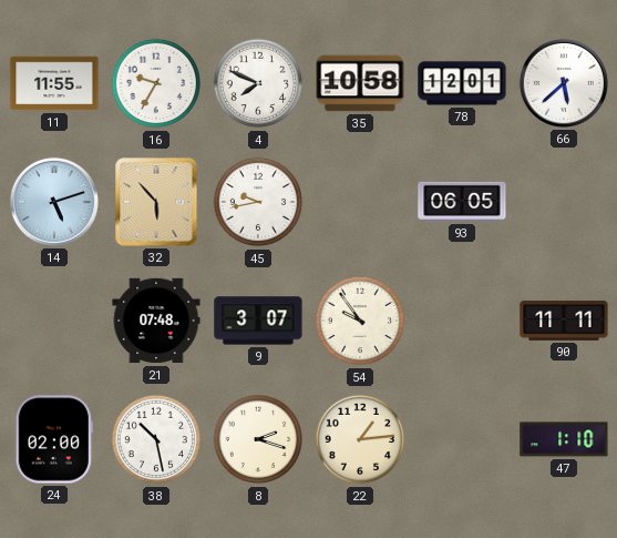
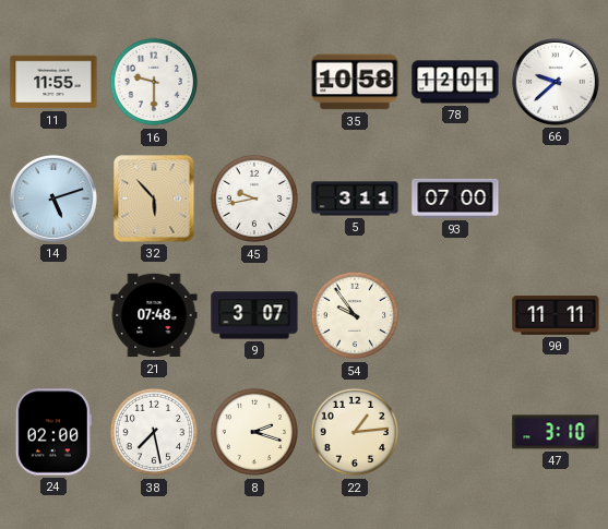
16: 9:35 -> 9:30 (154, 82)
4: 7:49 -> none (258, 83)
66: 5:38 -> 9:38 (556, 82)
5: none -> 3:11 (355, 199)
93: 06:05 -> 07:00 (455, 199)
38: 10:28 -> 7:28 (154, 432)
47: 1:10 -> 3:10 (556, 432)
